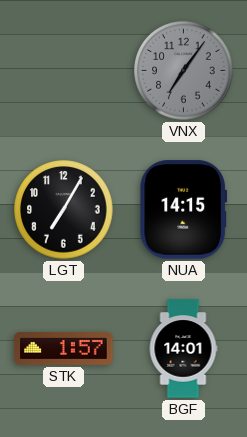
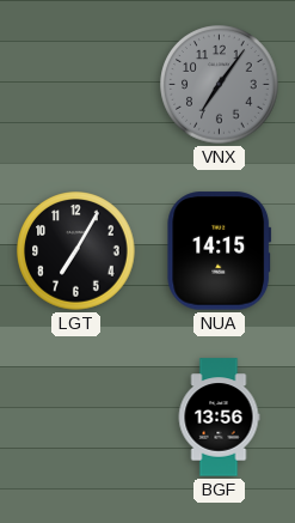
STK: 1:57 -> none (64, 348)
BGF: 14:01 -> 13:56 (219, 418)
